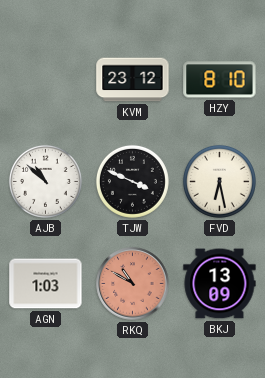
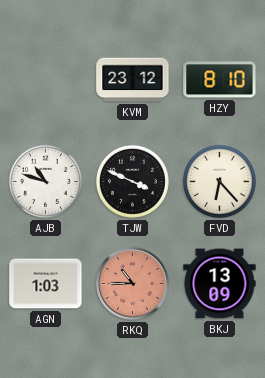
AJB: 10:52 -> 10:48 (45, 181)
FVD: 6:28 -> 6:23 (219, 181)
RKQ: 10:50 -> 10:45 (133, 284)
